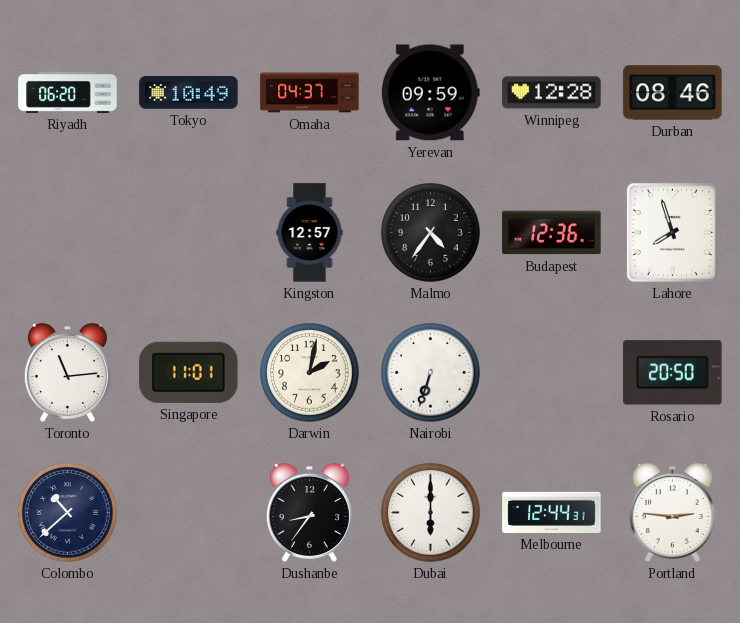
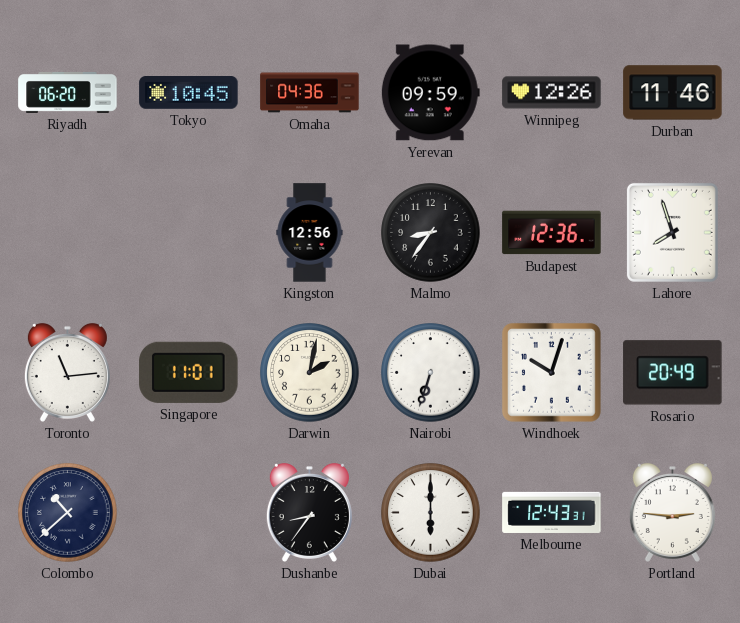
Tokyo: 10:49 -> 10:45 (189, 93)
Omaha: 04:37 -> 04:36 (310, 93)
Winnipeg: 12:28 -> 12:26 (552, 93)
Durban: 08:46 -> 11:46 (673, 93)
Kingston: 12:57 -> 12:56 (310, 233)
Malmo: 4:36 -> 8:36 (431, 233)
Windhoek: none -> 10:03 (552, 373)
Rosario: 20:50 -> 20:49 (673, 373)
Melbourne: 12:44 -> 12:43 (552, 512)
